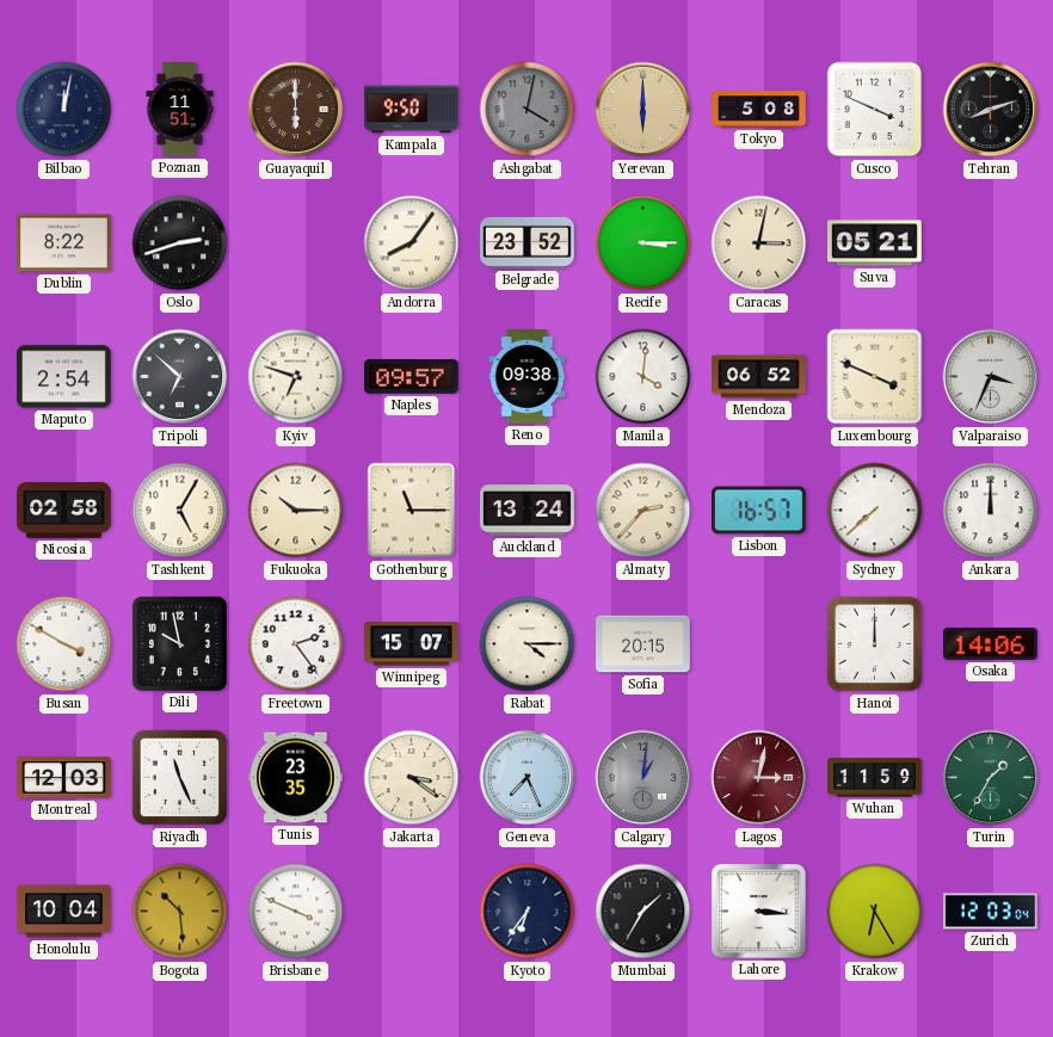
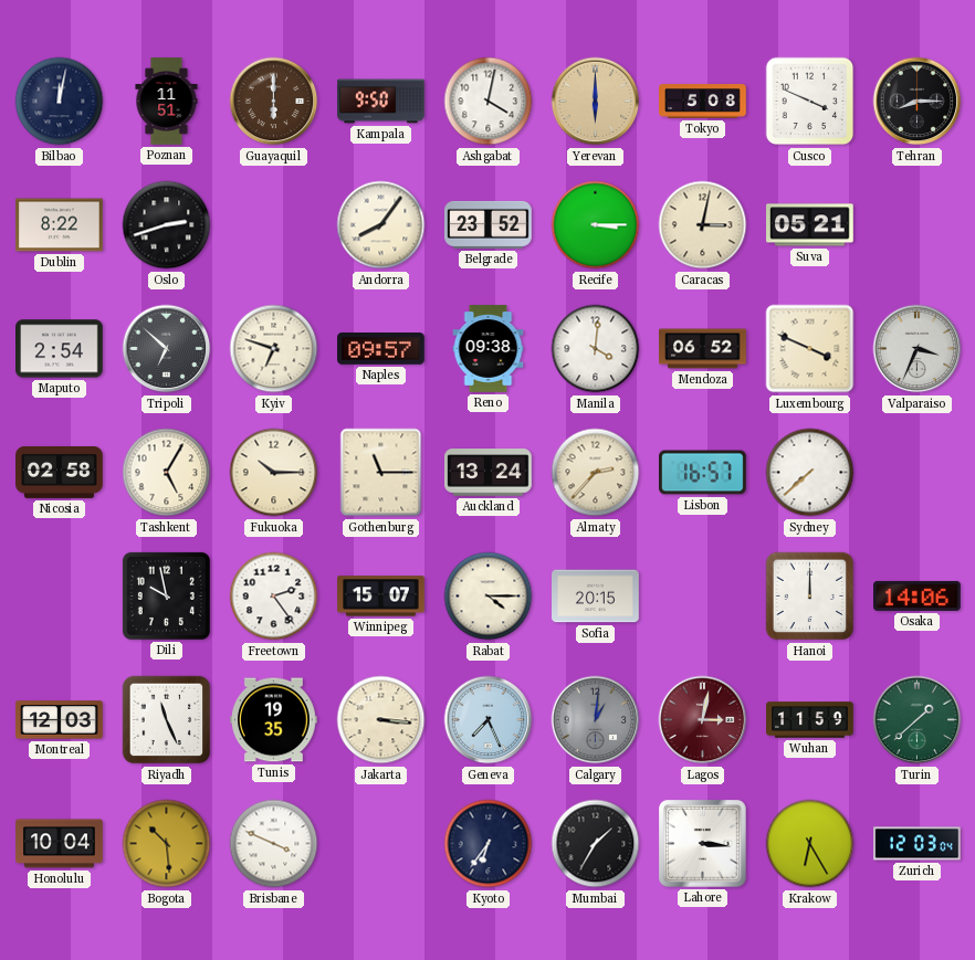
Ashgabat dial: grey -> white (489, 102)
Tehran: 8:12 -> 8:15 (918, 102)
Ankara: 12:00 -> none (991, 511)
Busan: 3:50 -> none (64, 644)
Tunis: 23:35 -> 19:35 (274, 720)
Jakarta: 3:21 -> 3:16 (381, 720)
Turin: 1:35 -> 1:38 (918, 720)
